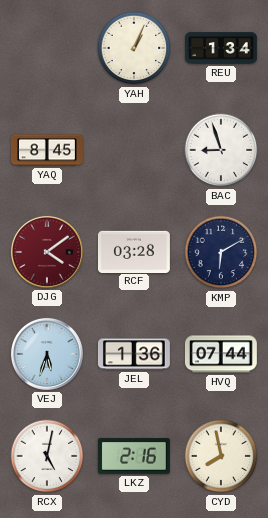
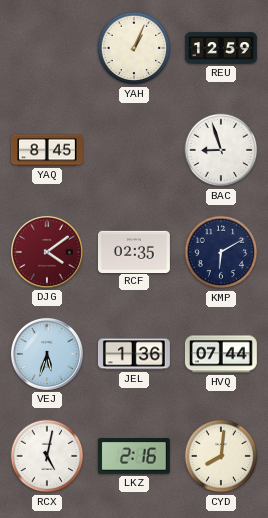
REU: 1:34 -> 12:59 (221, 48)
RCF: 03:28 -> 02:35 (134, 251)
CYD: 7:58 -> 8:01 (221, 456)
